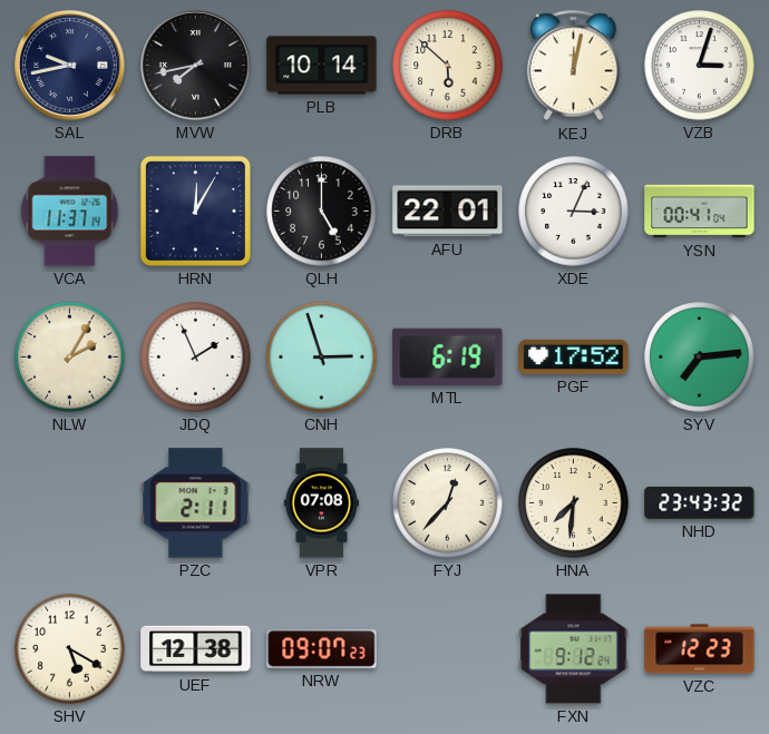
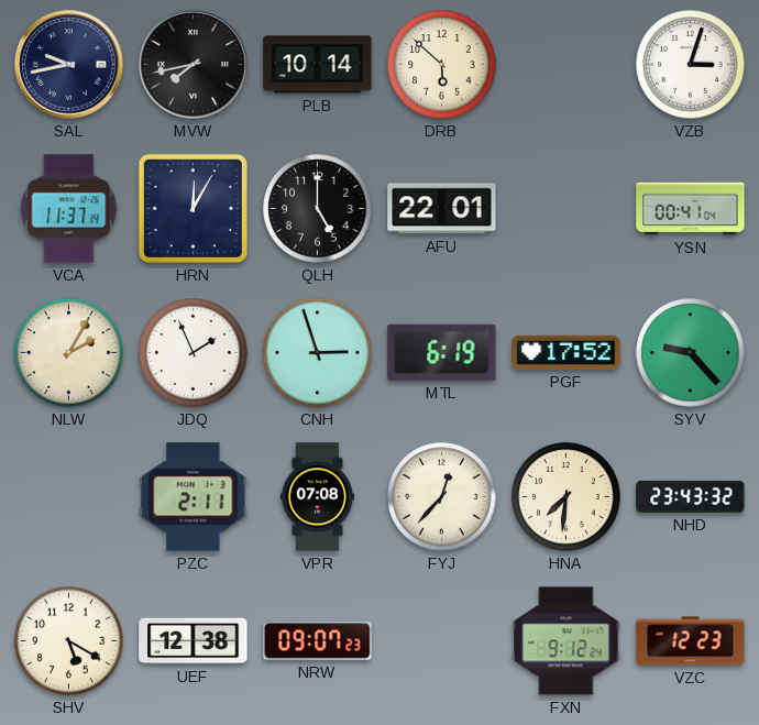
KEJ: 12:02 -> none (573, 66)
XDE: 3:04 -> none (574, 212)
SYV: 7:14 -> 9:23 (691, 353)
